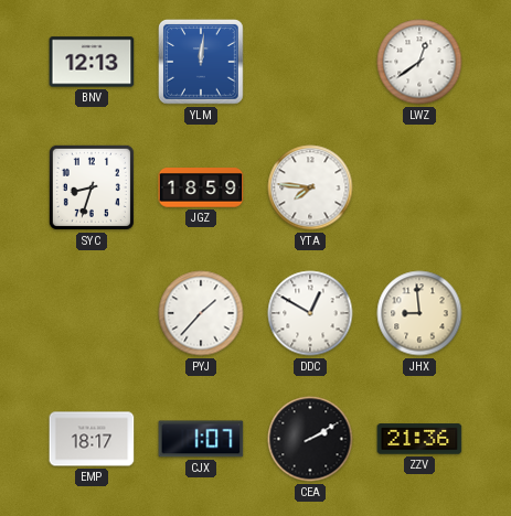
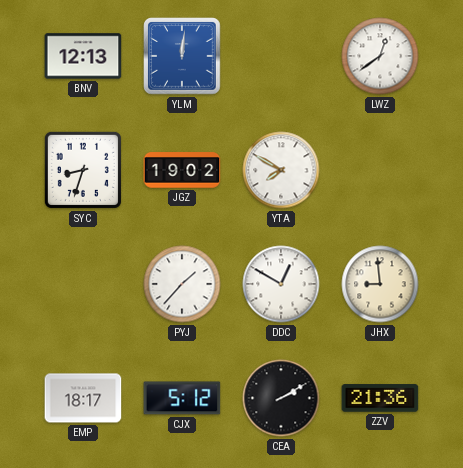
JGZ: 18:59 -> 19:02 (182, 170)
YTA: 7:46 -> 7:50 (281, 170)
CJX: 1:07 -> 5:12 (182, 398)
